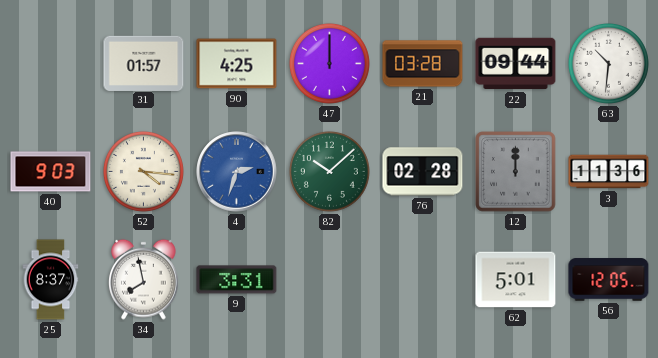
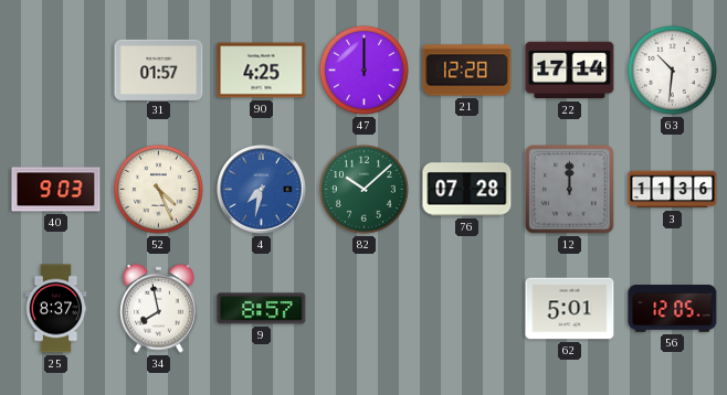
21: 03:28 -> 12:28 (467, 71)
22: 09:44 -> 17:14 (570, 71)
52: 4:16 -> 4:26 (158, 189)
4: 2:33 -> 7:32 (262, 190)
76: 02:28 -> 07:28 (467, 190)
9: 3:31 -> 8:57 (262, 309)
